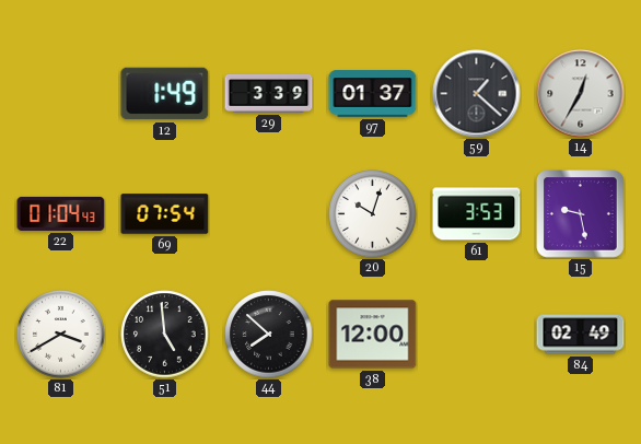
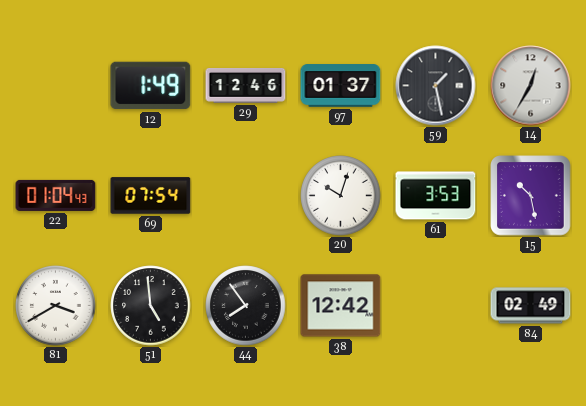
29: 3:39 -> 12:46 (246, 86)
59: 1:22 -> 1:28 (436, 86)
15: 9:28 -> 10:28 (531, 196)
44: 7:52 -> 7:54 (246, 306)
38: 12:00 -> 12:42 (341, 306)
